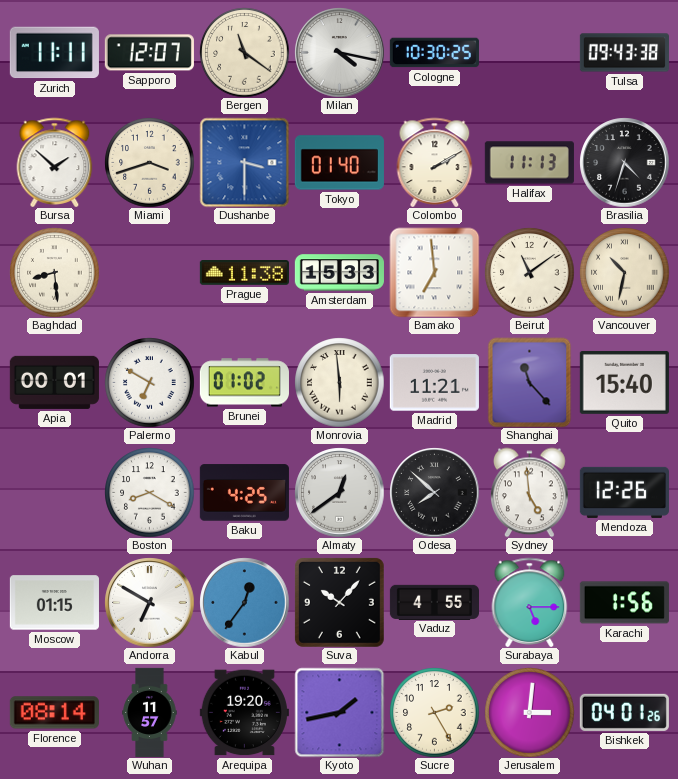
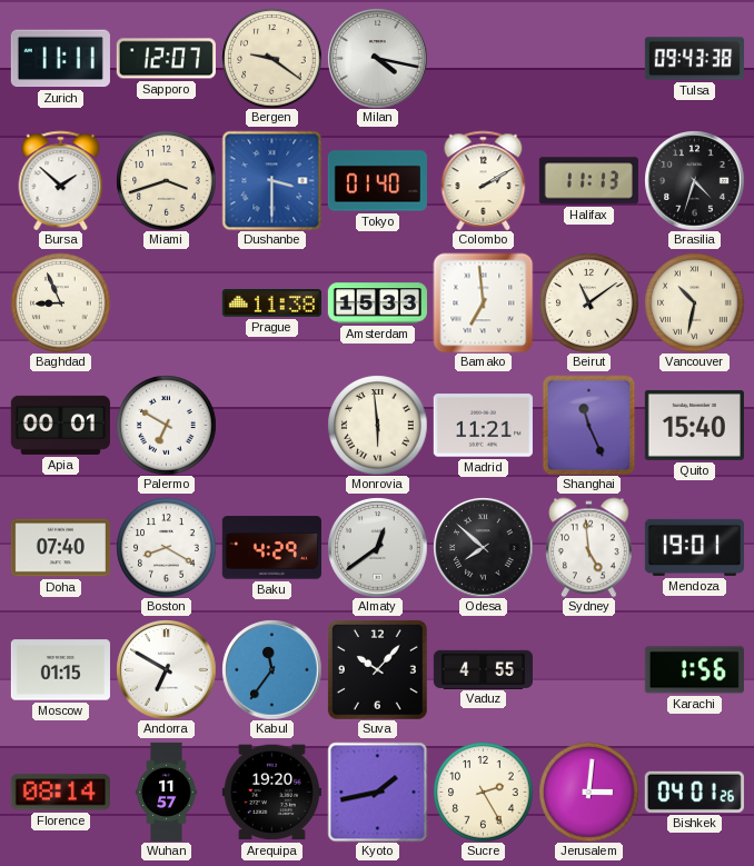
Bergen: 11:21 -> 9:21 (271, 58)
Cologne: 10:30 -> none (434, 53)
Baghdad: 8:29 -> 8:56 (60, 302)
Brunei: 01:02 -> none (244, 383)
Shanghai: 11:23 -> 11:26 (589, 425)
Doha: none -> 07:40 (60, 548)
Baku: 4:25 -> 4:29 (271, 548)
Mendoza: 12:26 -> 19:01 (694, 547)
Kabul: 12:36 -> 11:36 (271, 669)
Surabaya: 5:15 -> none (530, 602)
